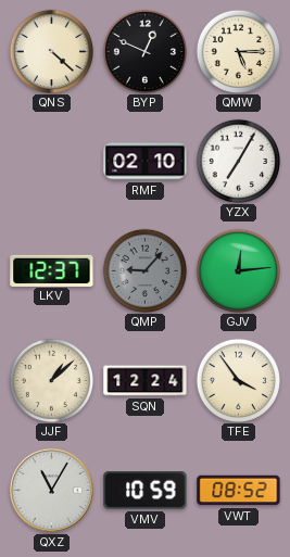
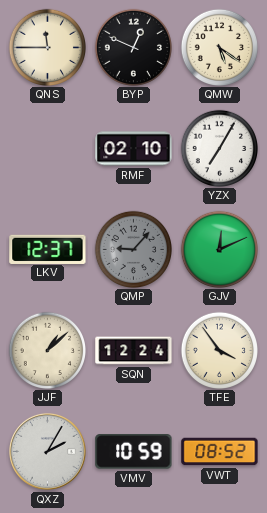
QNS: 4:22 -> 11:45 (47, 47)
QMW: 5:15 -> 5:21 (219, 47)
GJV: 12:14 -> 12:11 (219, 249)
QXZ: 11:05 -> 2:05 (47, 451)
